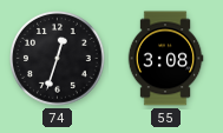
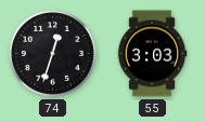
55: 3:08 -> 3:03 (152, 54)
